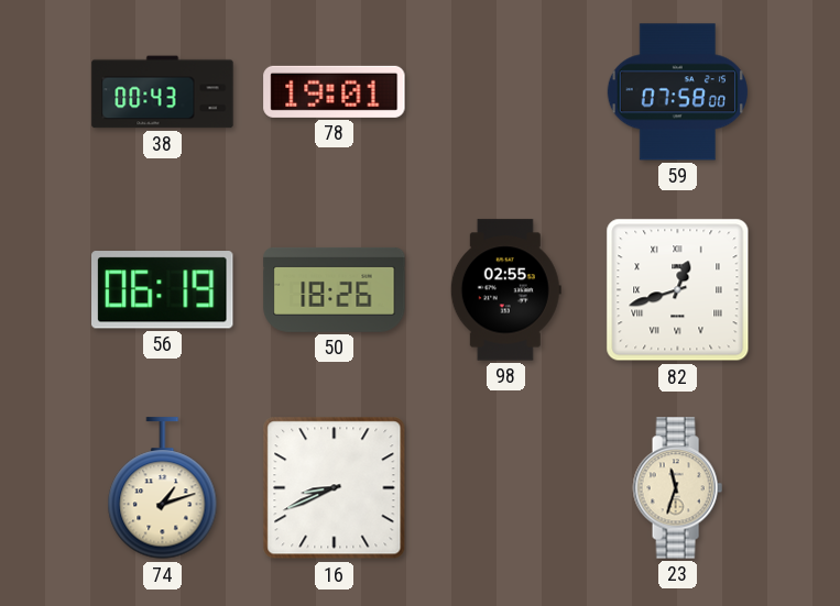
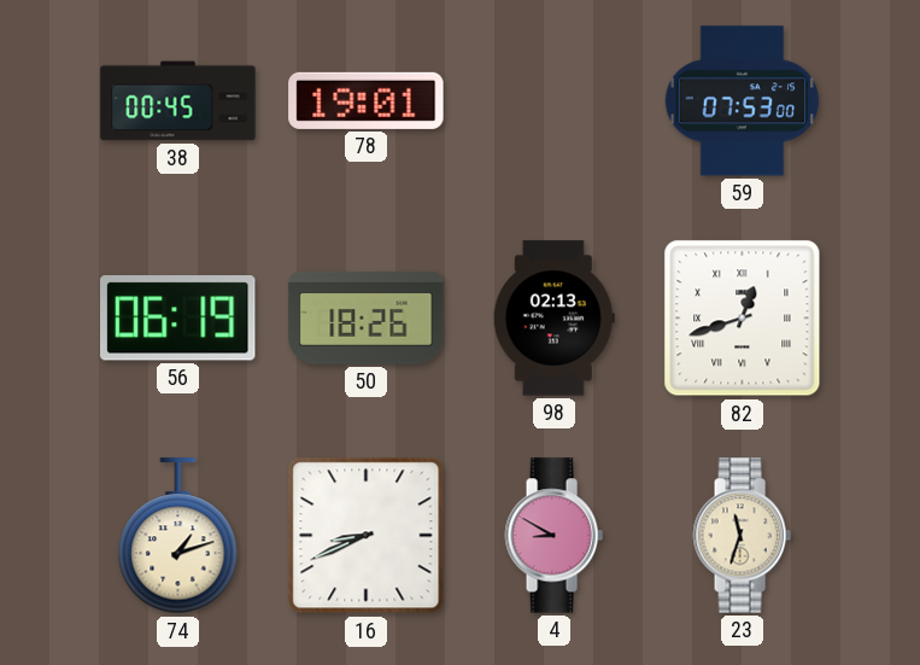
38: 00:43 -> 00:45 (178, 101)
59: 07:58 -> 07:53 (742, 101)
98: 02:55 -> 02:13 (553, 319)
4: none -> 8:50 (553, 536)
